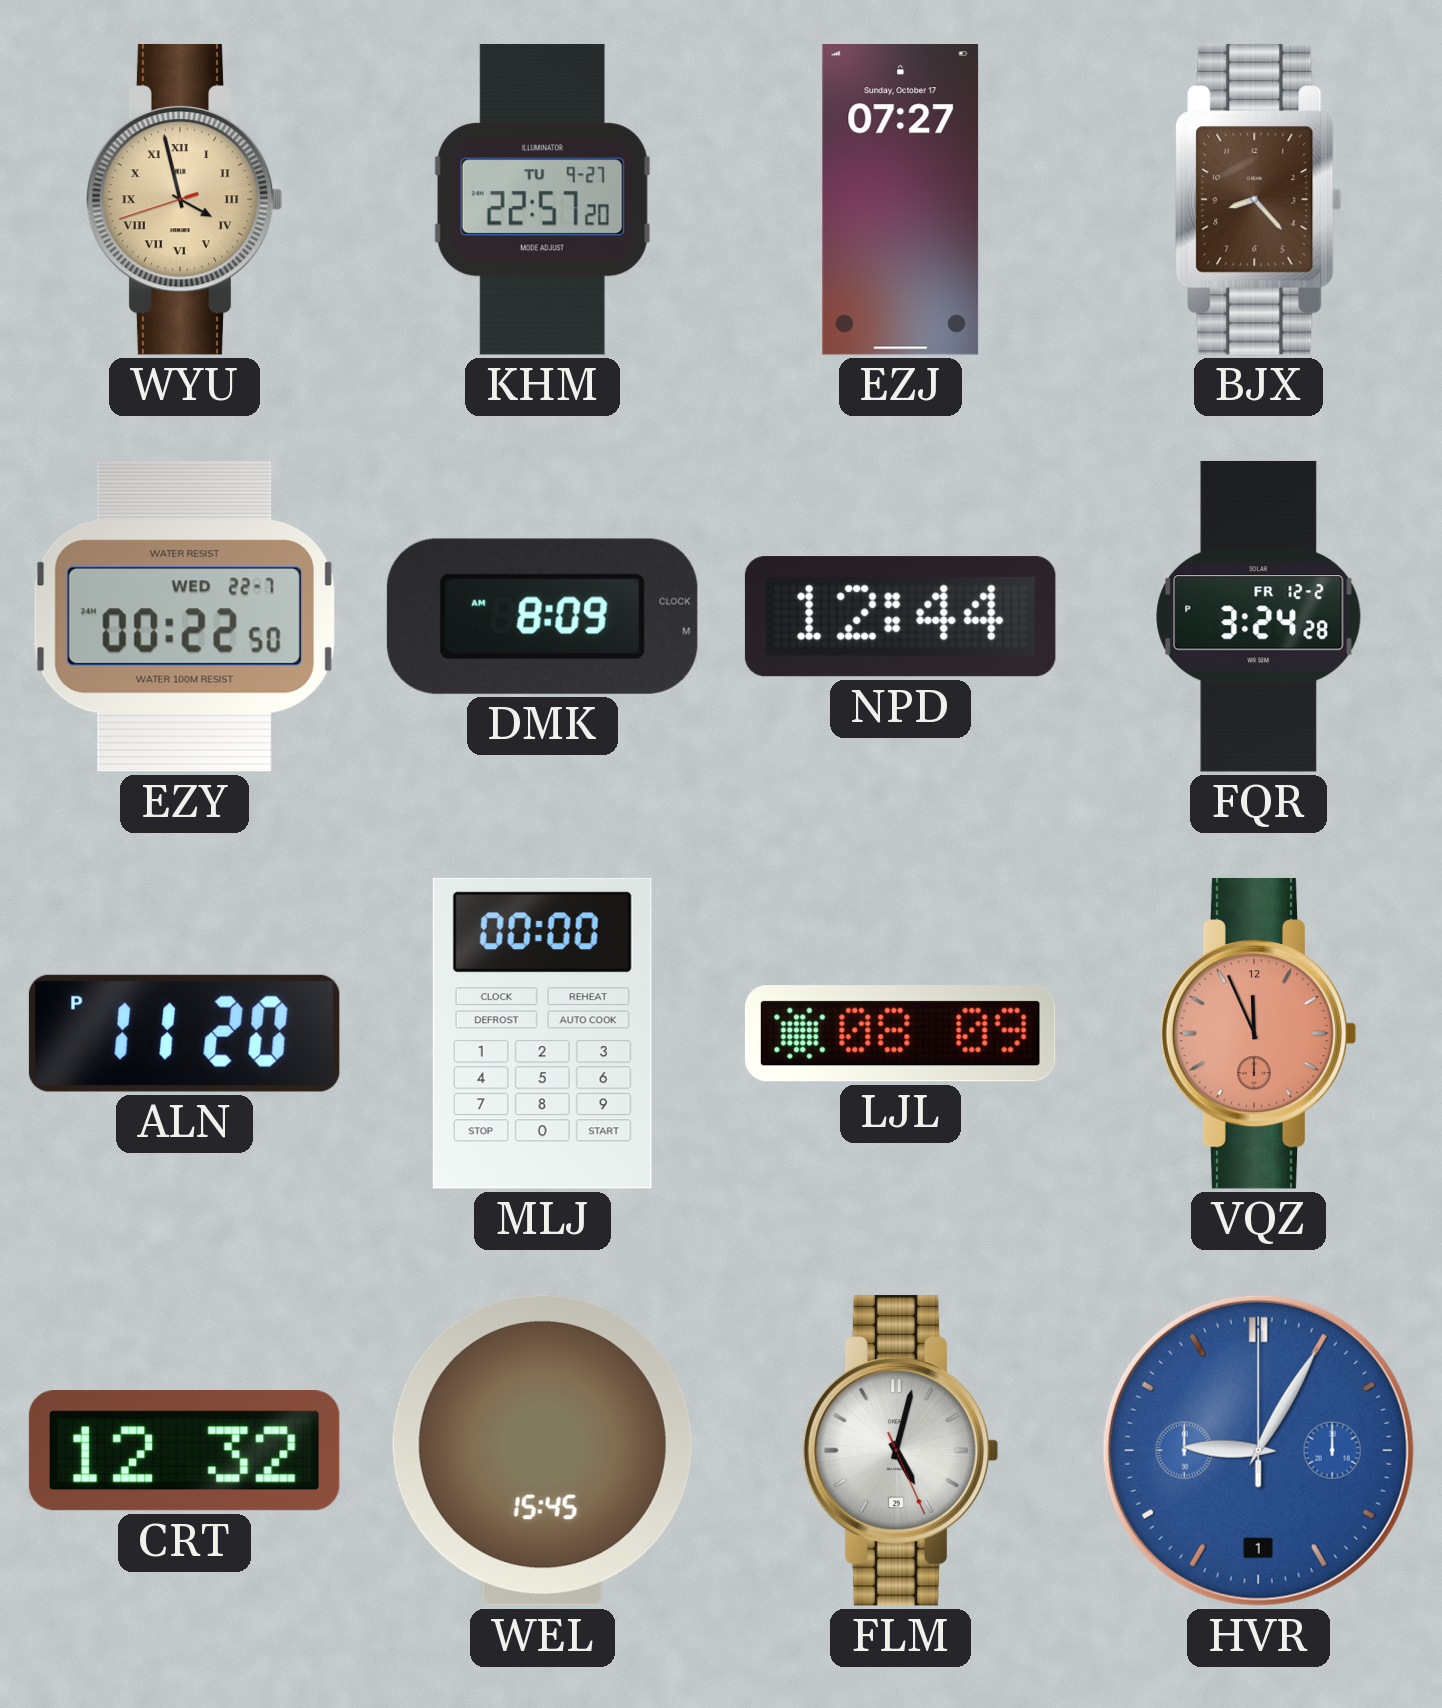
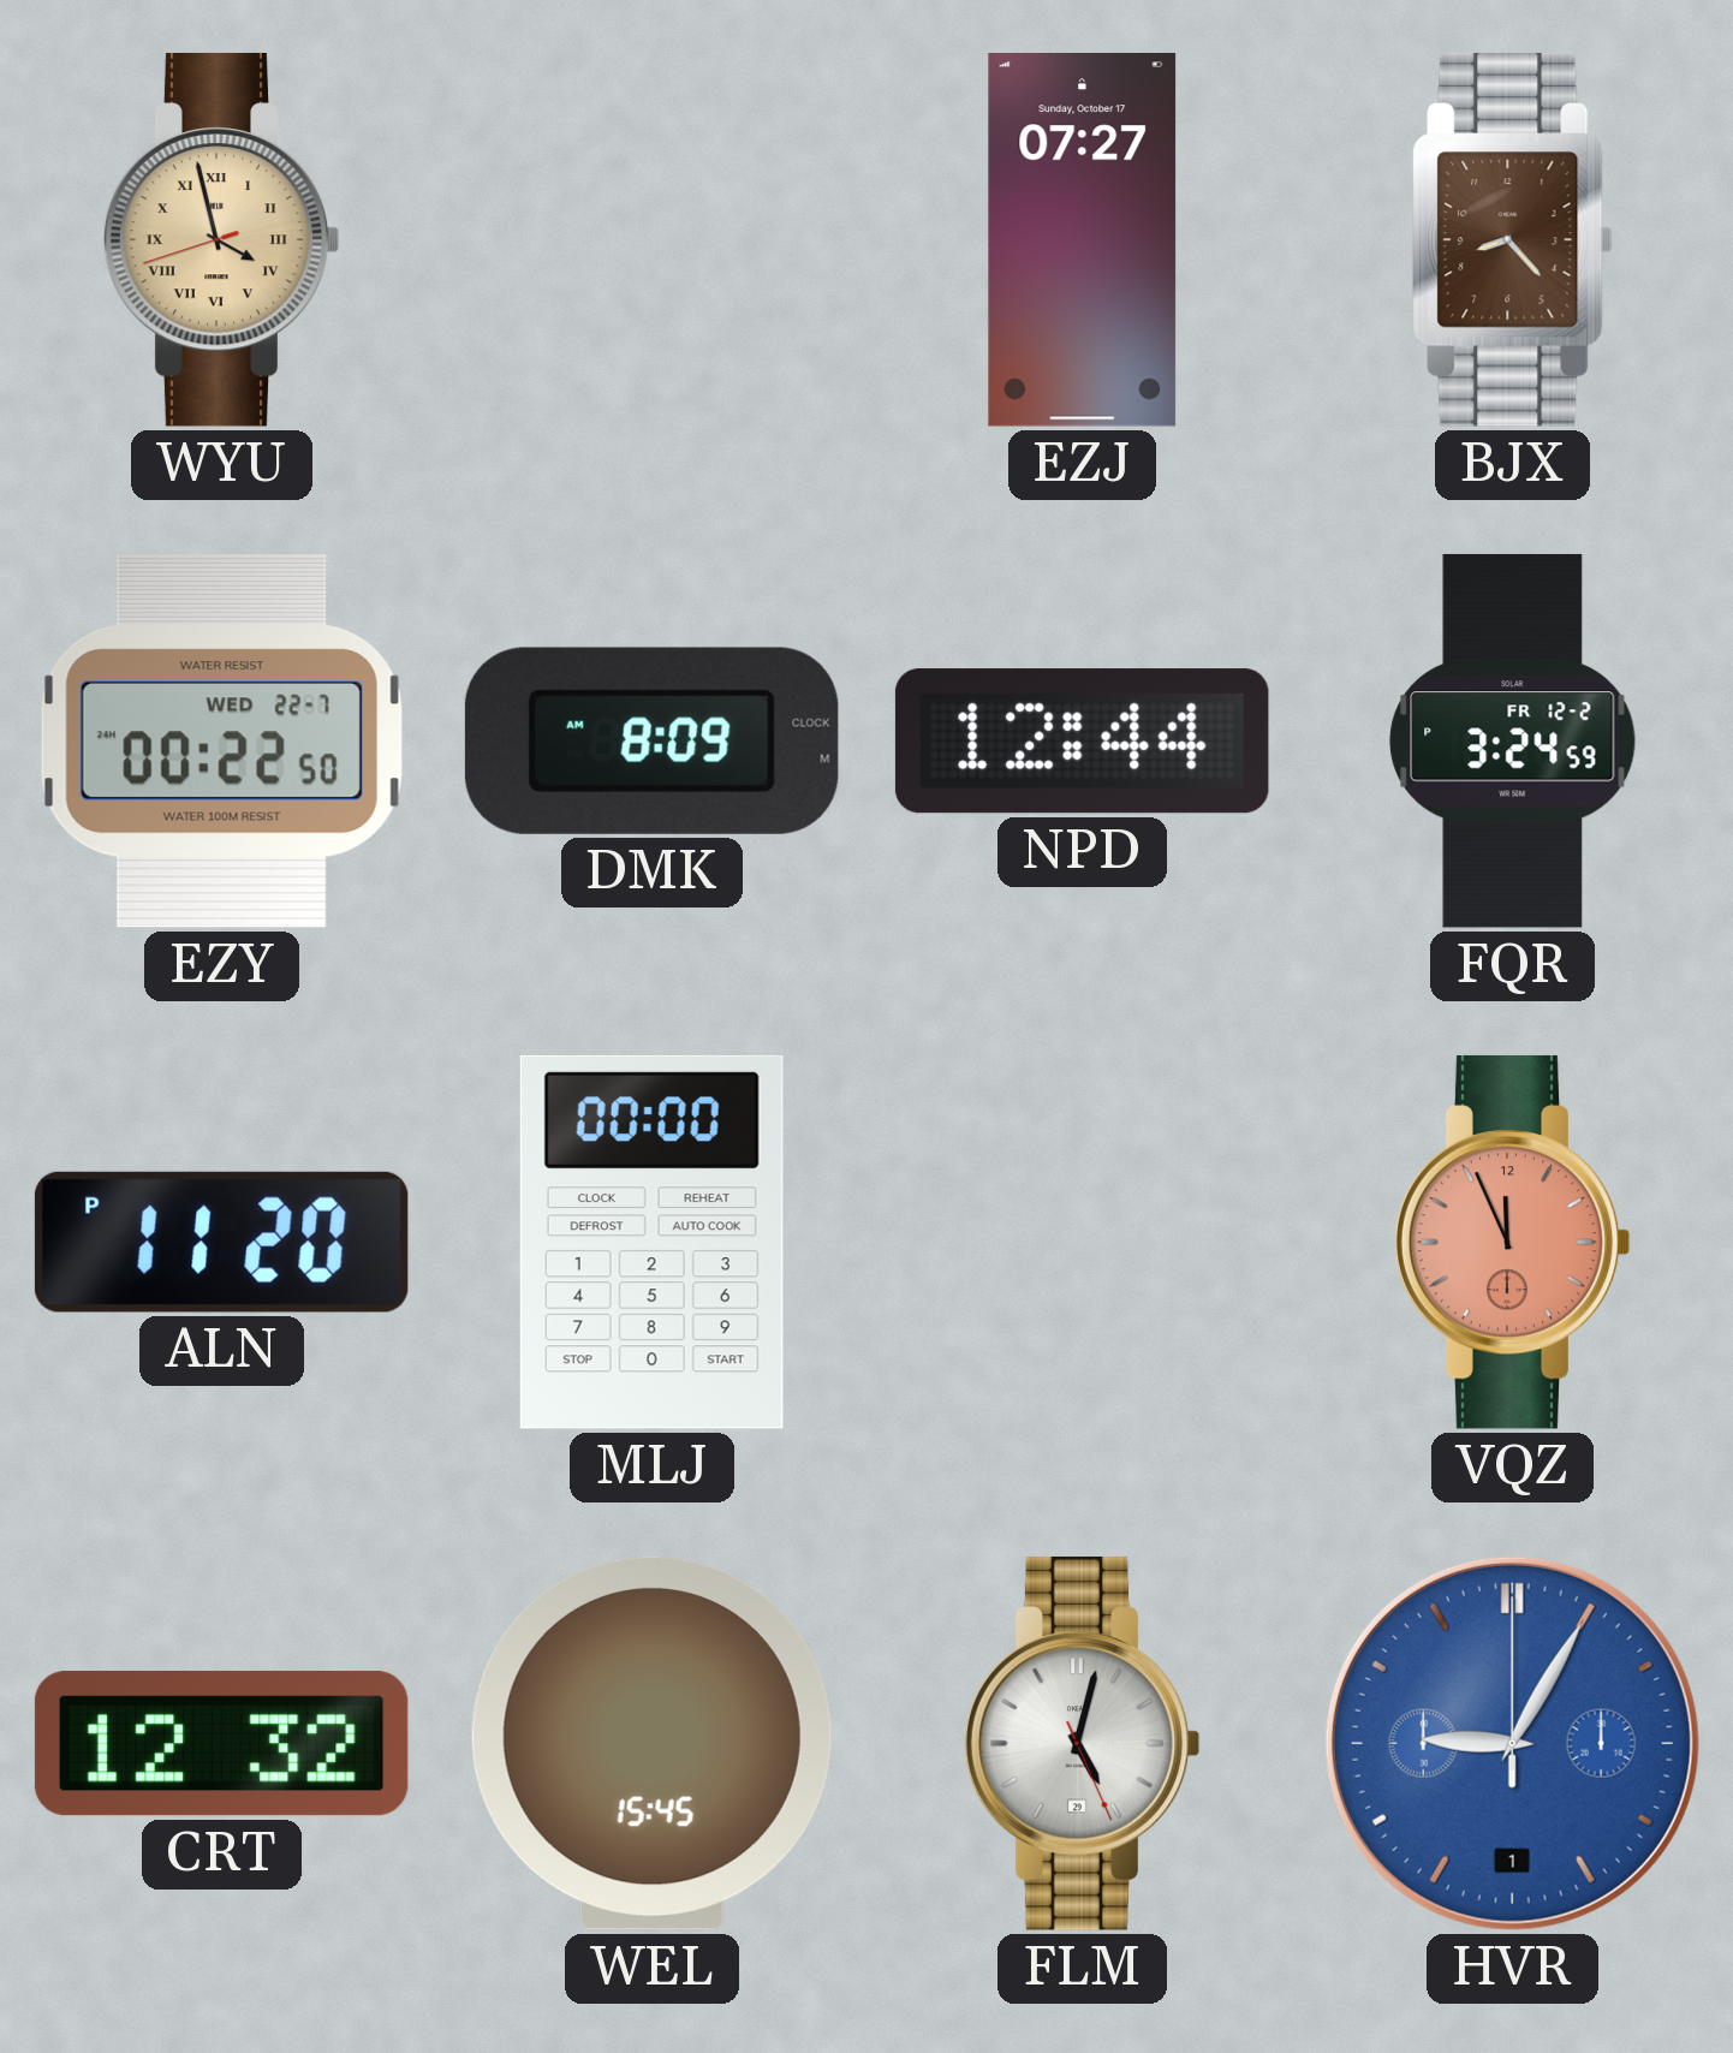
KHM: 22:57 -> none (542, 199)
FQR: 3:24:28 PM -> 3:24:59 PM (1513, 740)
LJL: 08:09 -> none (900, 1034)
